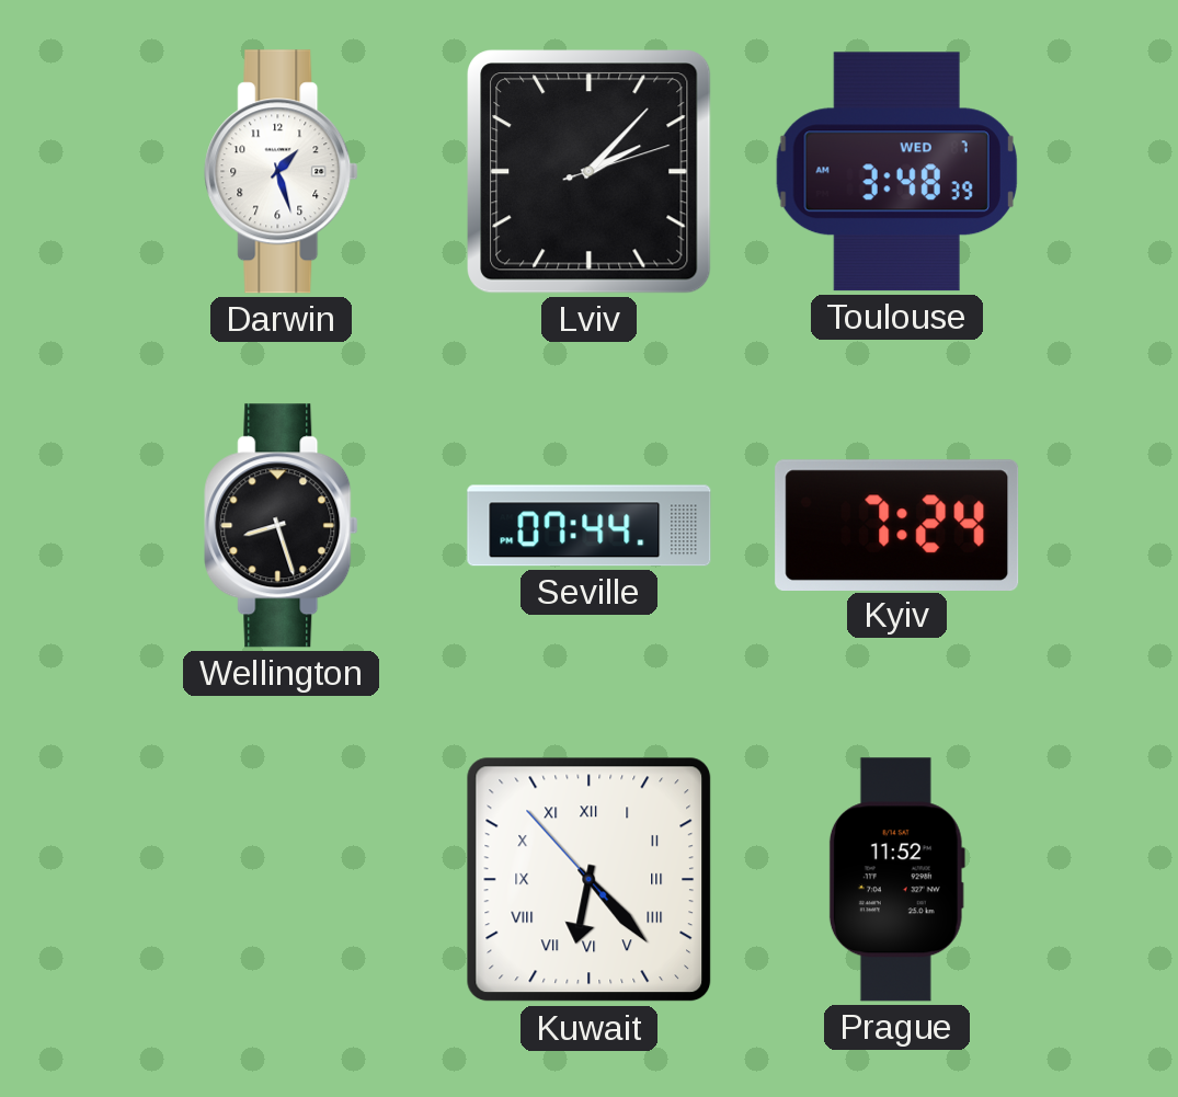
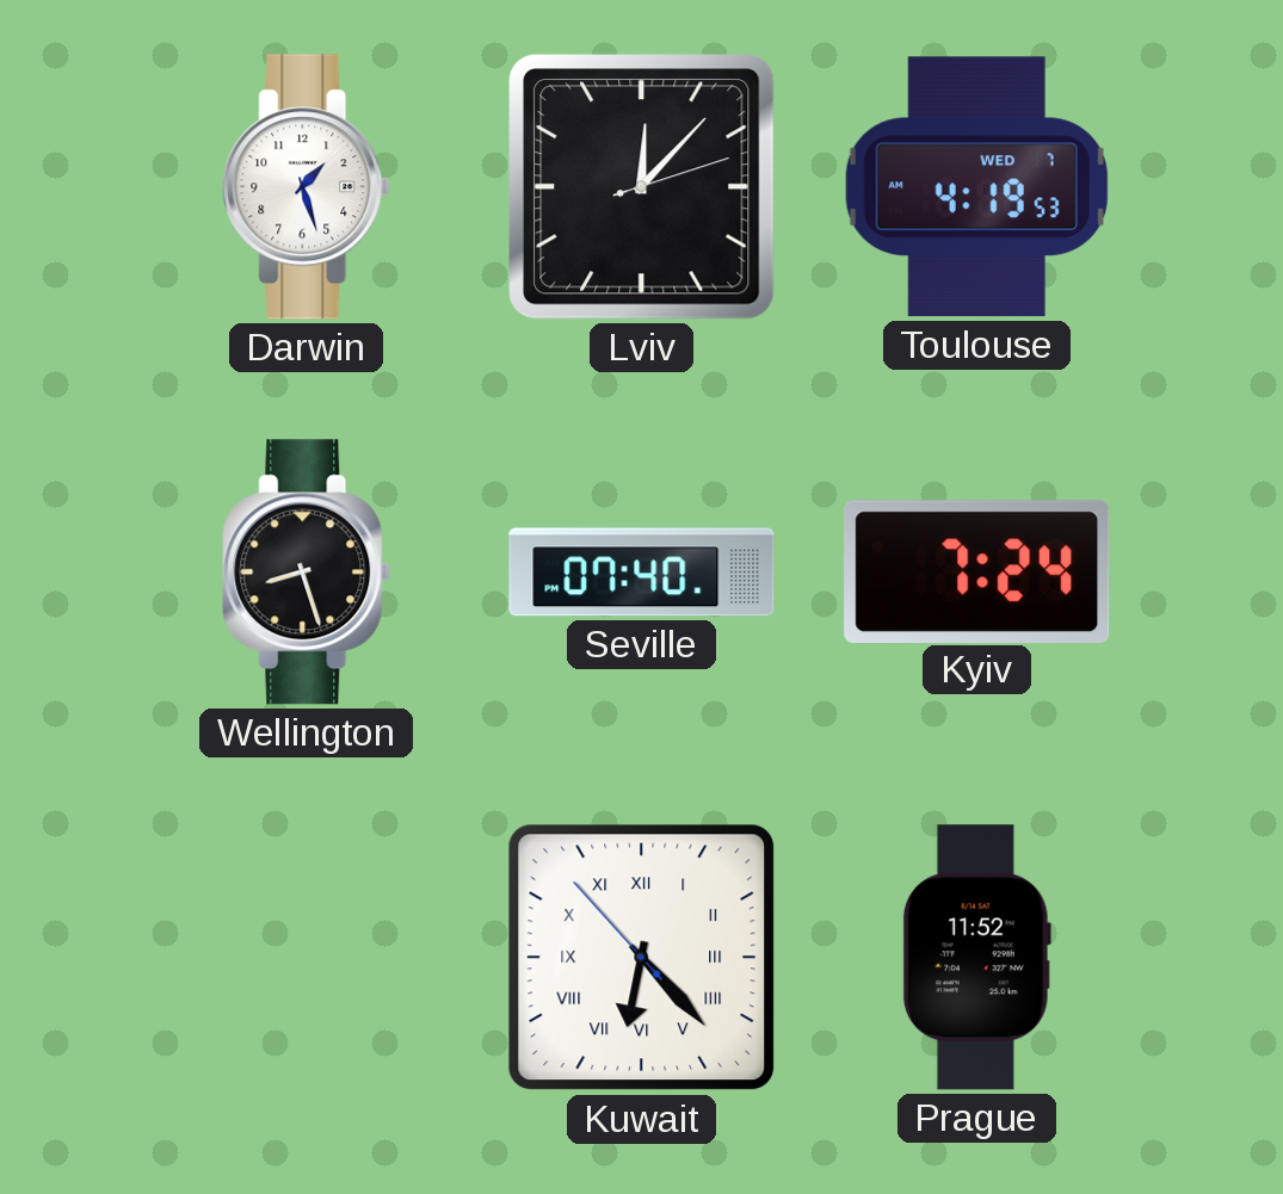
Lviv: 2:07 -> 12:07 (642, 187)
Toulouse: 3:48 -> 4:19 (976, 187)
Seville: 07:44 -> 07:40 (642, 573)
